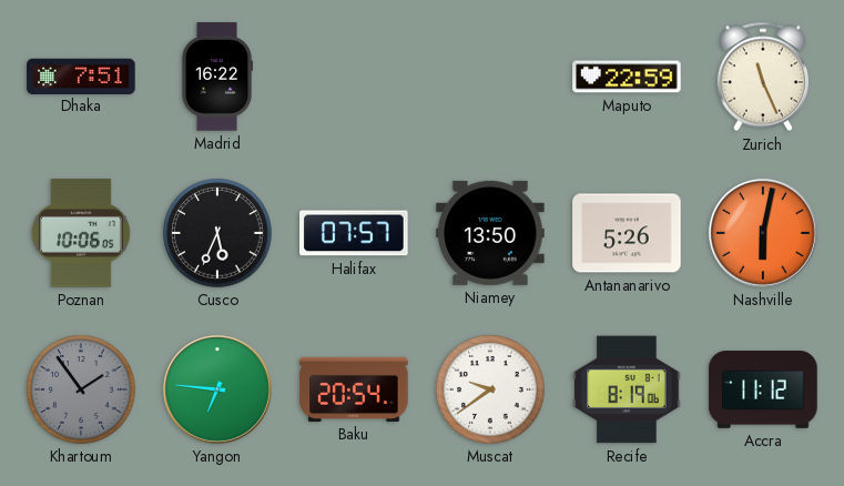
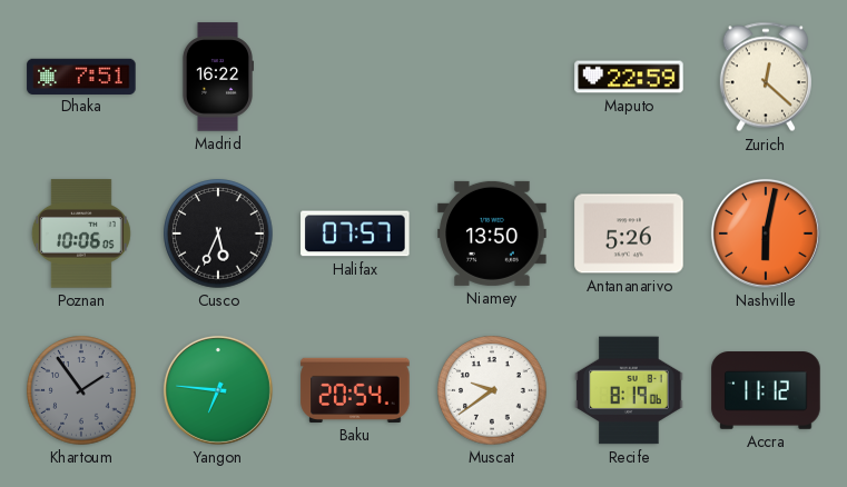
Zurich: 11:26 -> 12:22 (765, 77)
